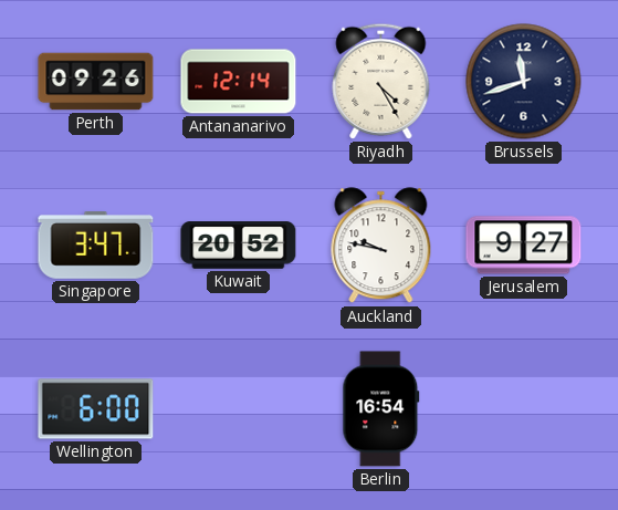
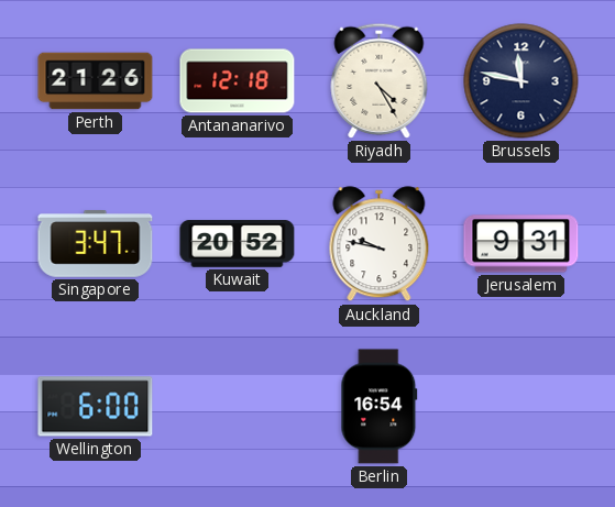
Perth: 09:26 -> 21:26 (96, 81)
Antananarivo: 12:14 -> 12:18 (238, 81)
Brussels: 11:42 -> 11:47 (521, 81)
Jerusalem: 9:27 -> 9:31 (521, 244)
